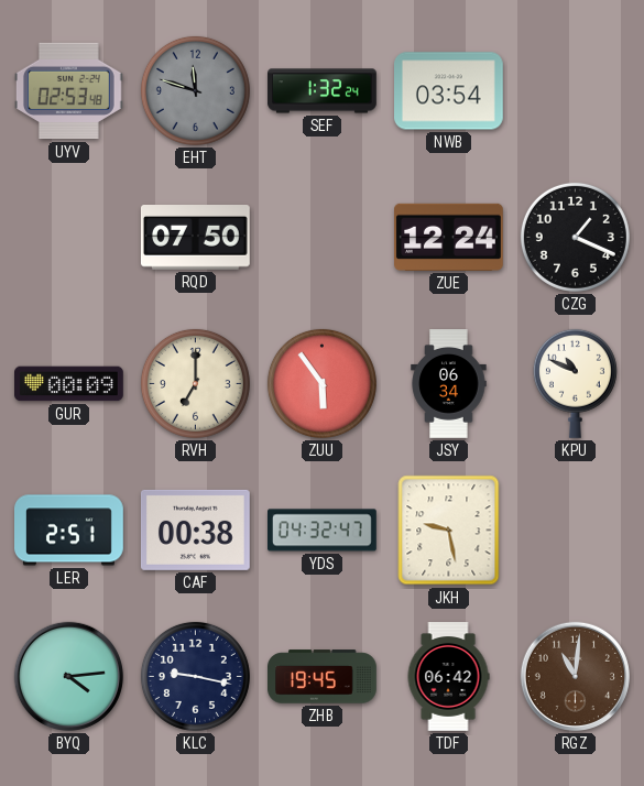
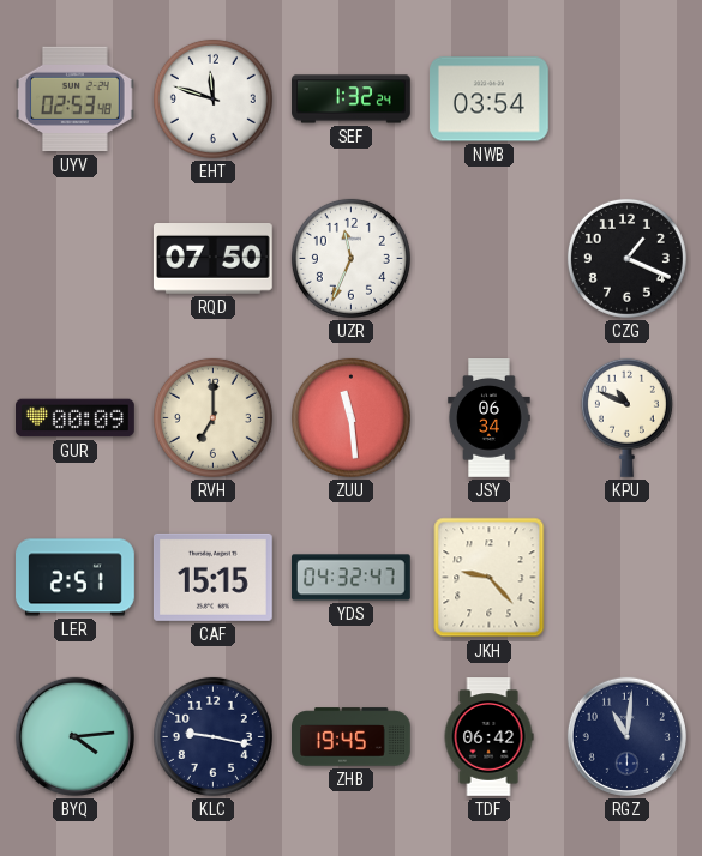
EHT dial: grey -> white (212, 98)
UZR: none -> 11:34 (350, 258)
ZUE: 12:24 -> none (449, 237)
ZUU: 5:54 -> 11:29 (350, 417)
CAF: 00:38 -> 15:15 (212, 577)
JKH: 9:28 -> 9:23 (490, 578)
RGZ dial: brown -> navy (626, 736)
